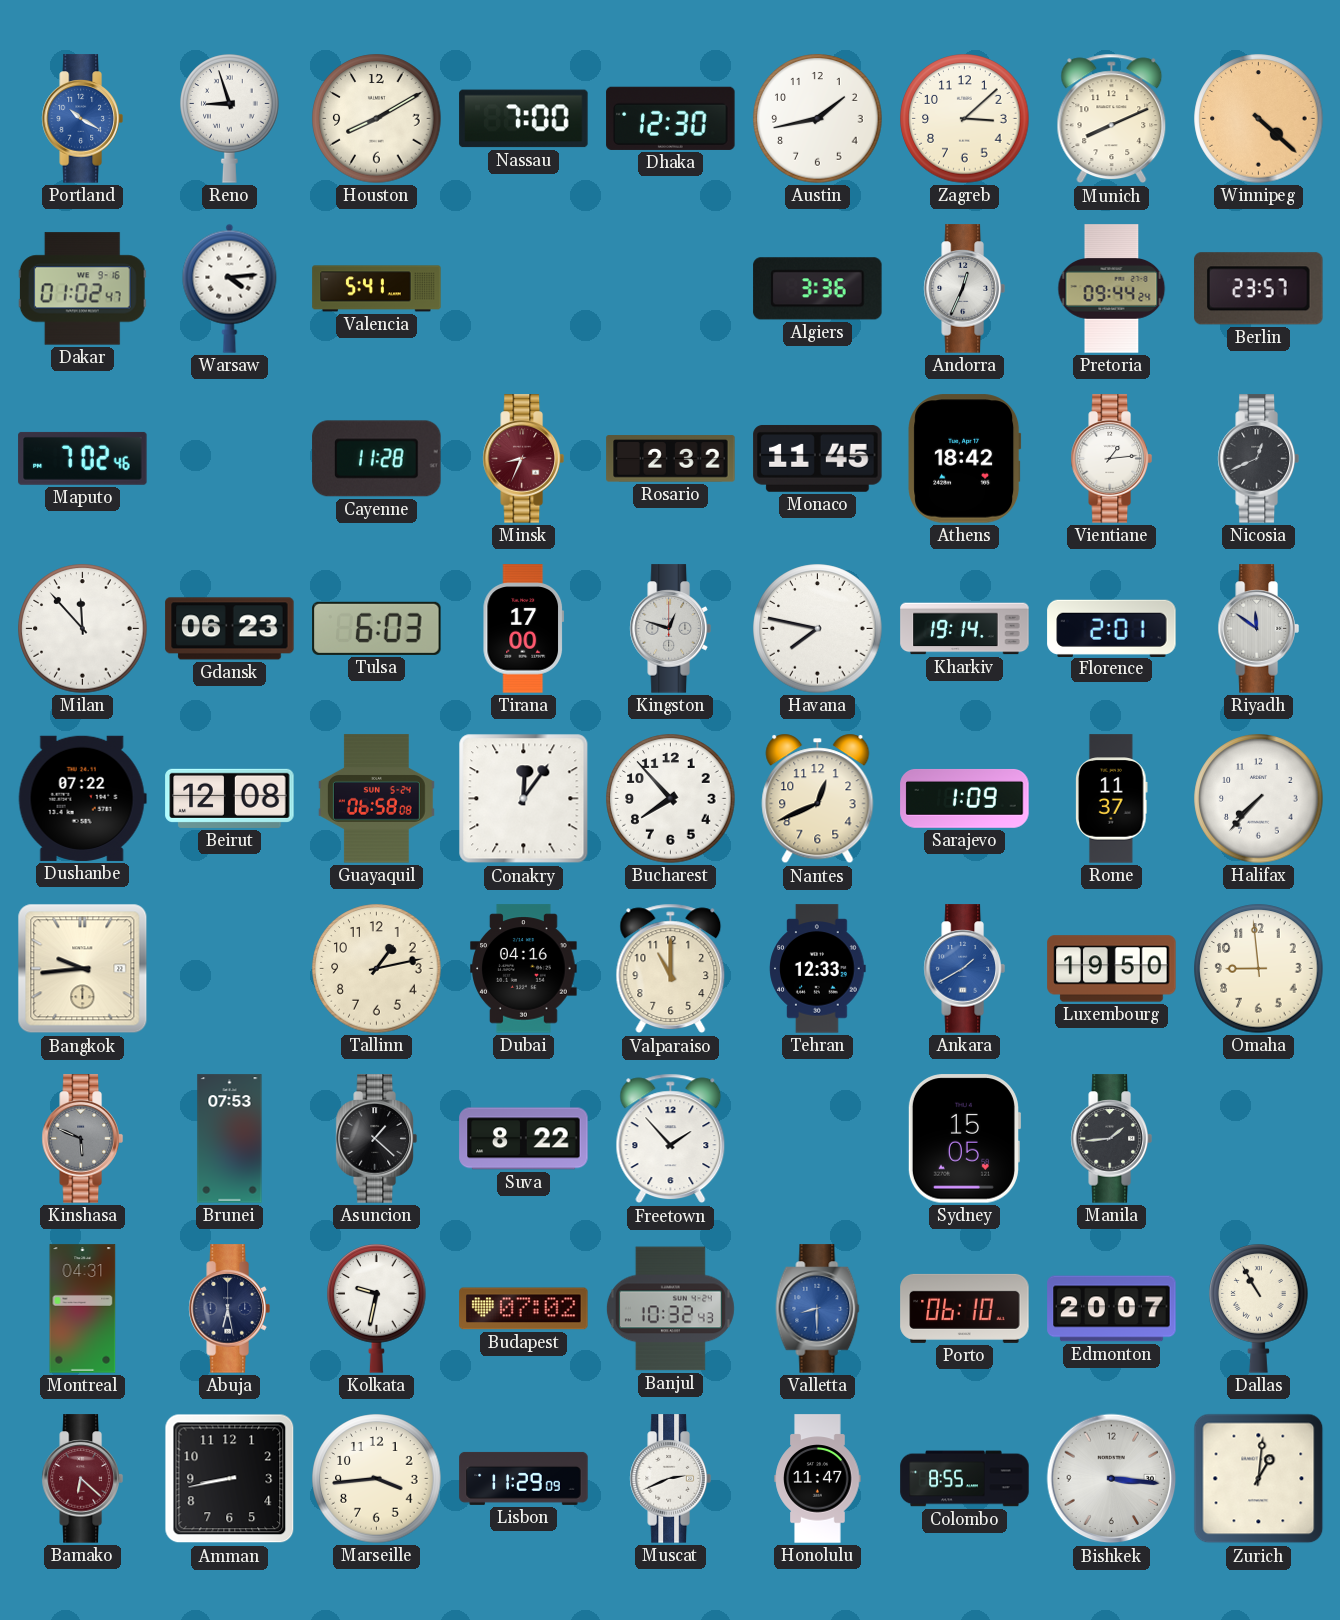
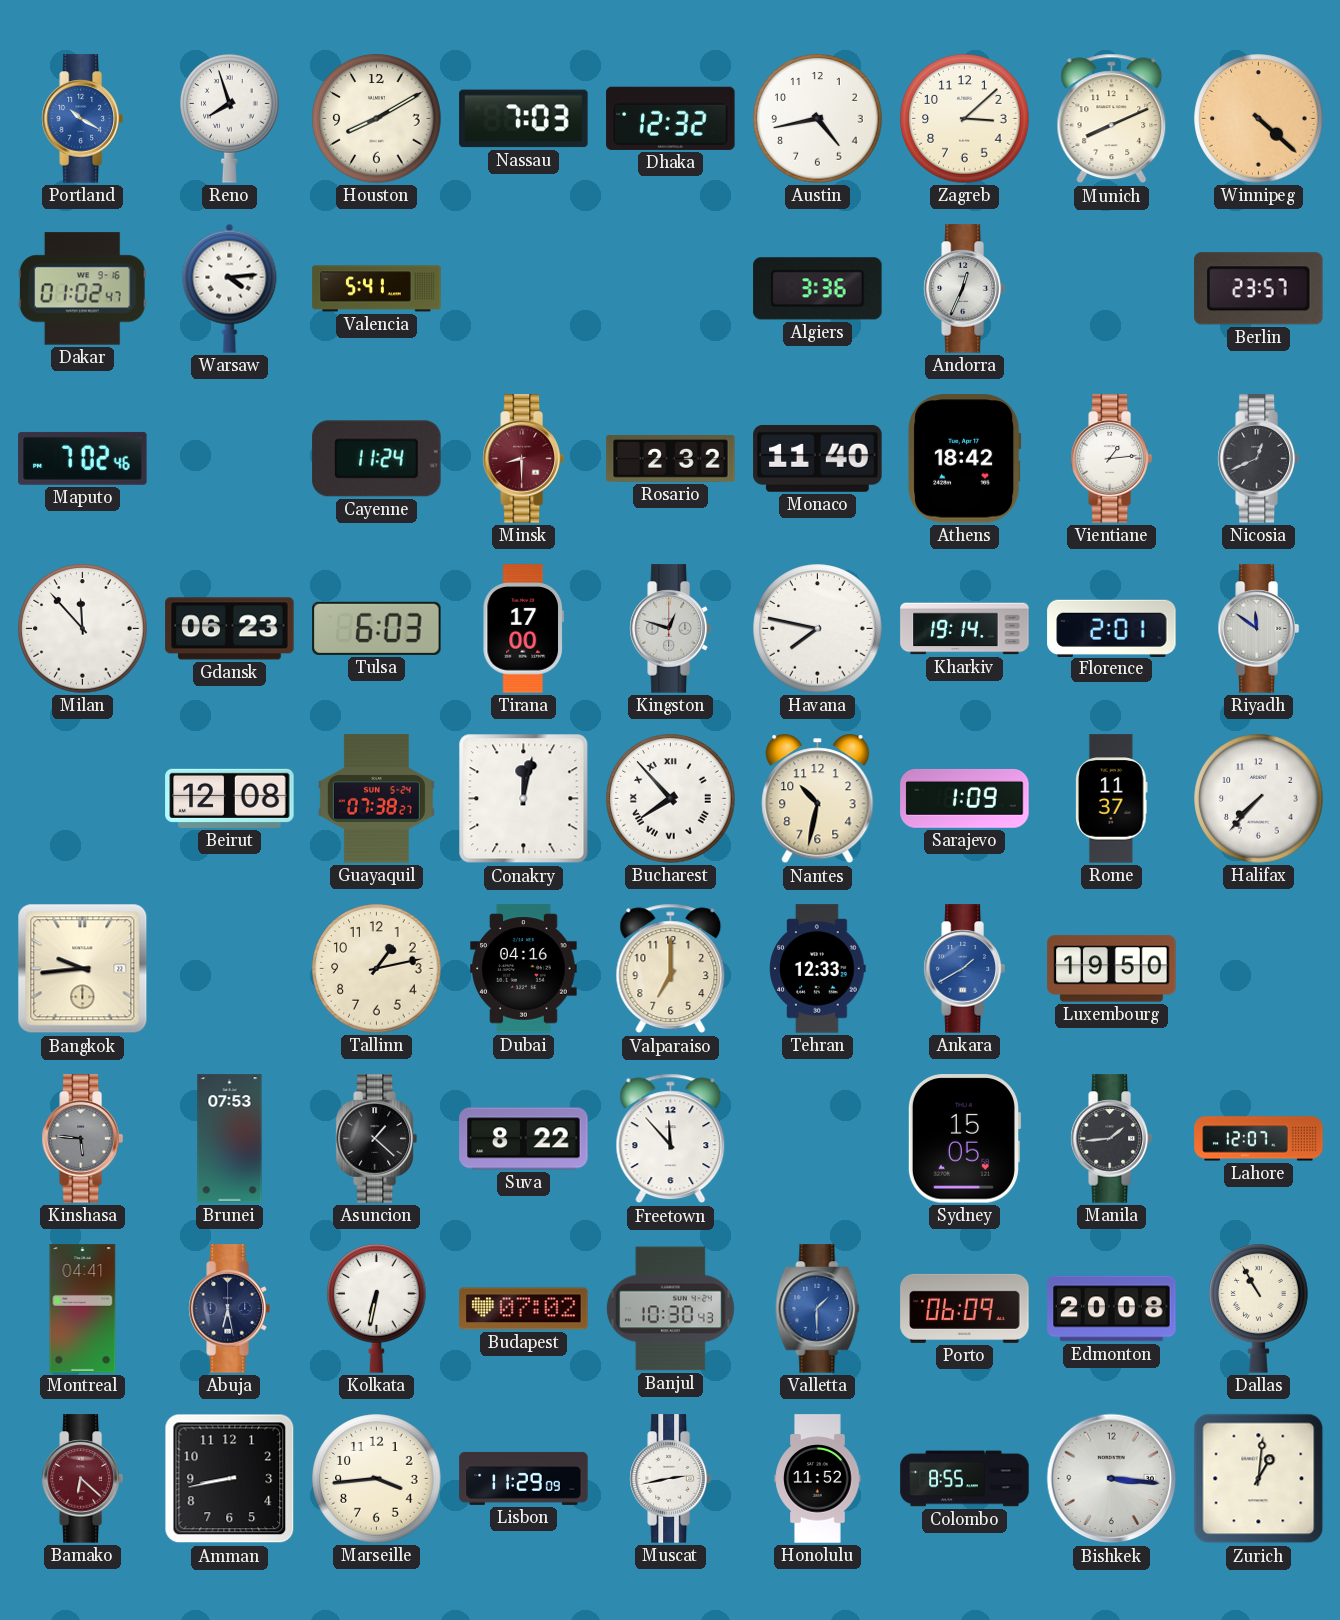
Reno: 8:57 -> 7:57 (230, 119)
Nassau: 7:00 -> 7:03 (524, 119)
Dhaka: 12:30 -> 12:32 (671, 118)
Austin: 1:43 -> 4:43 (818, 119)
Pretoria: 09:44 -> none (1112, 289)
Cayenne: 11:28 -> 11:24 (377, 459)
Minsk: 8:34 -> 8:30 (523, 459)
Monaco: 11:45 -> 11:40 (818, 458)
Dushanbe: 07:22 -> none (82, 798)
Guayaquil: 06:58 -> 07:38 (376, 799)
Conakry: 12:06 -> 12:02 (524, 799)
Bucharest numerals: Arabic -> Roman (671, 799)
Nantes: 12:41 -> 10:32 (818, 799)
Valparaiso: 11:00 -> 7:00 (671, 969)
Omaha: 8:59 -> none (1259, 969)
Kinshasa: 5:49 -> 5:46 (82, 1139)
Freetown: 1:53 -> 11:53 (671, 1139)
Lahore: none -> 12:07 (1259, 1139)
Montreal: 04:31 -> 04:41 (83, 1309)
Kolkata: 9:32 -> 6:32 (377, 1309)
Banjul: 10:32 -> 10:30 (670, 1309)
Valletta: 8:30 -> 1:30 (818, 1309)
Porto: 06:10 -> 06:09 (965, 1308)
Edmonton: 20:07 -> 20:08 (1112, 1309)
Muscat: 2:41 -> 2:43 (670, 1479)
Honolulu: 11:47 -> 11:52 (818, 1479)
